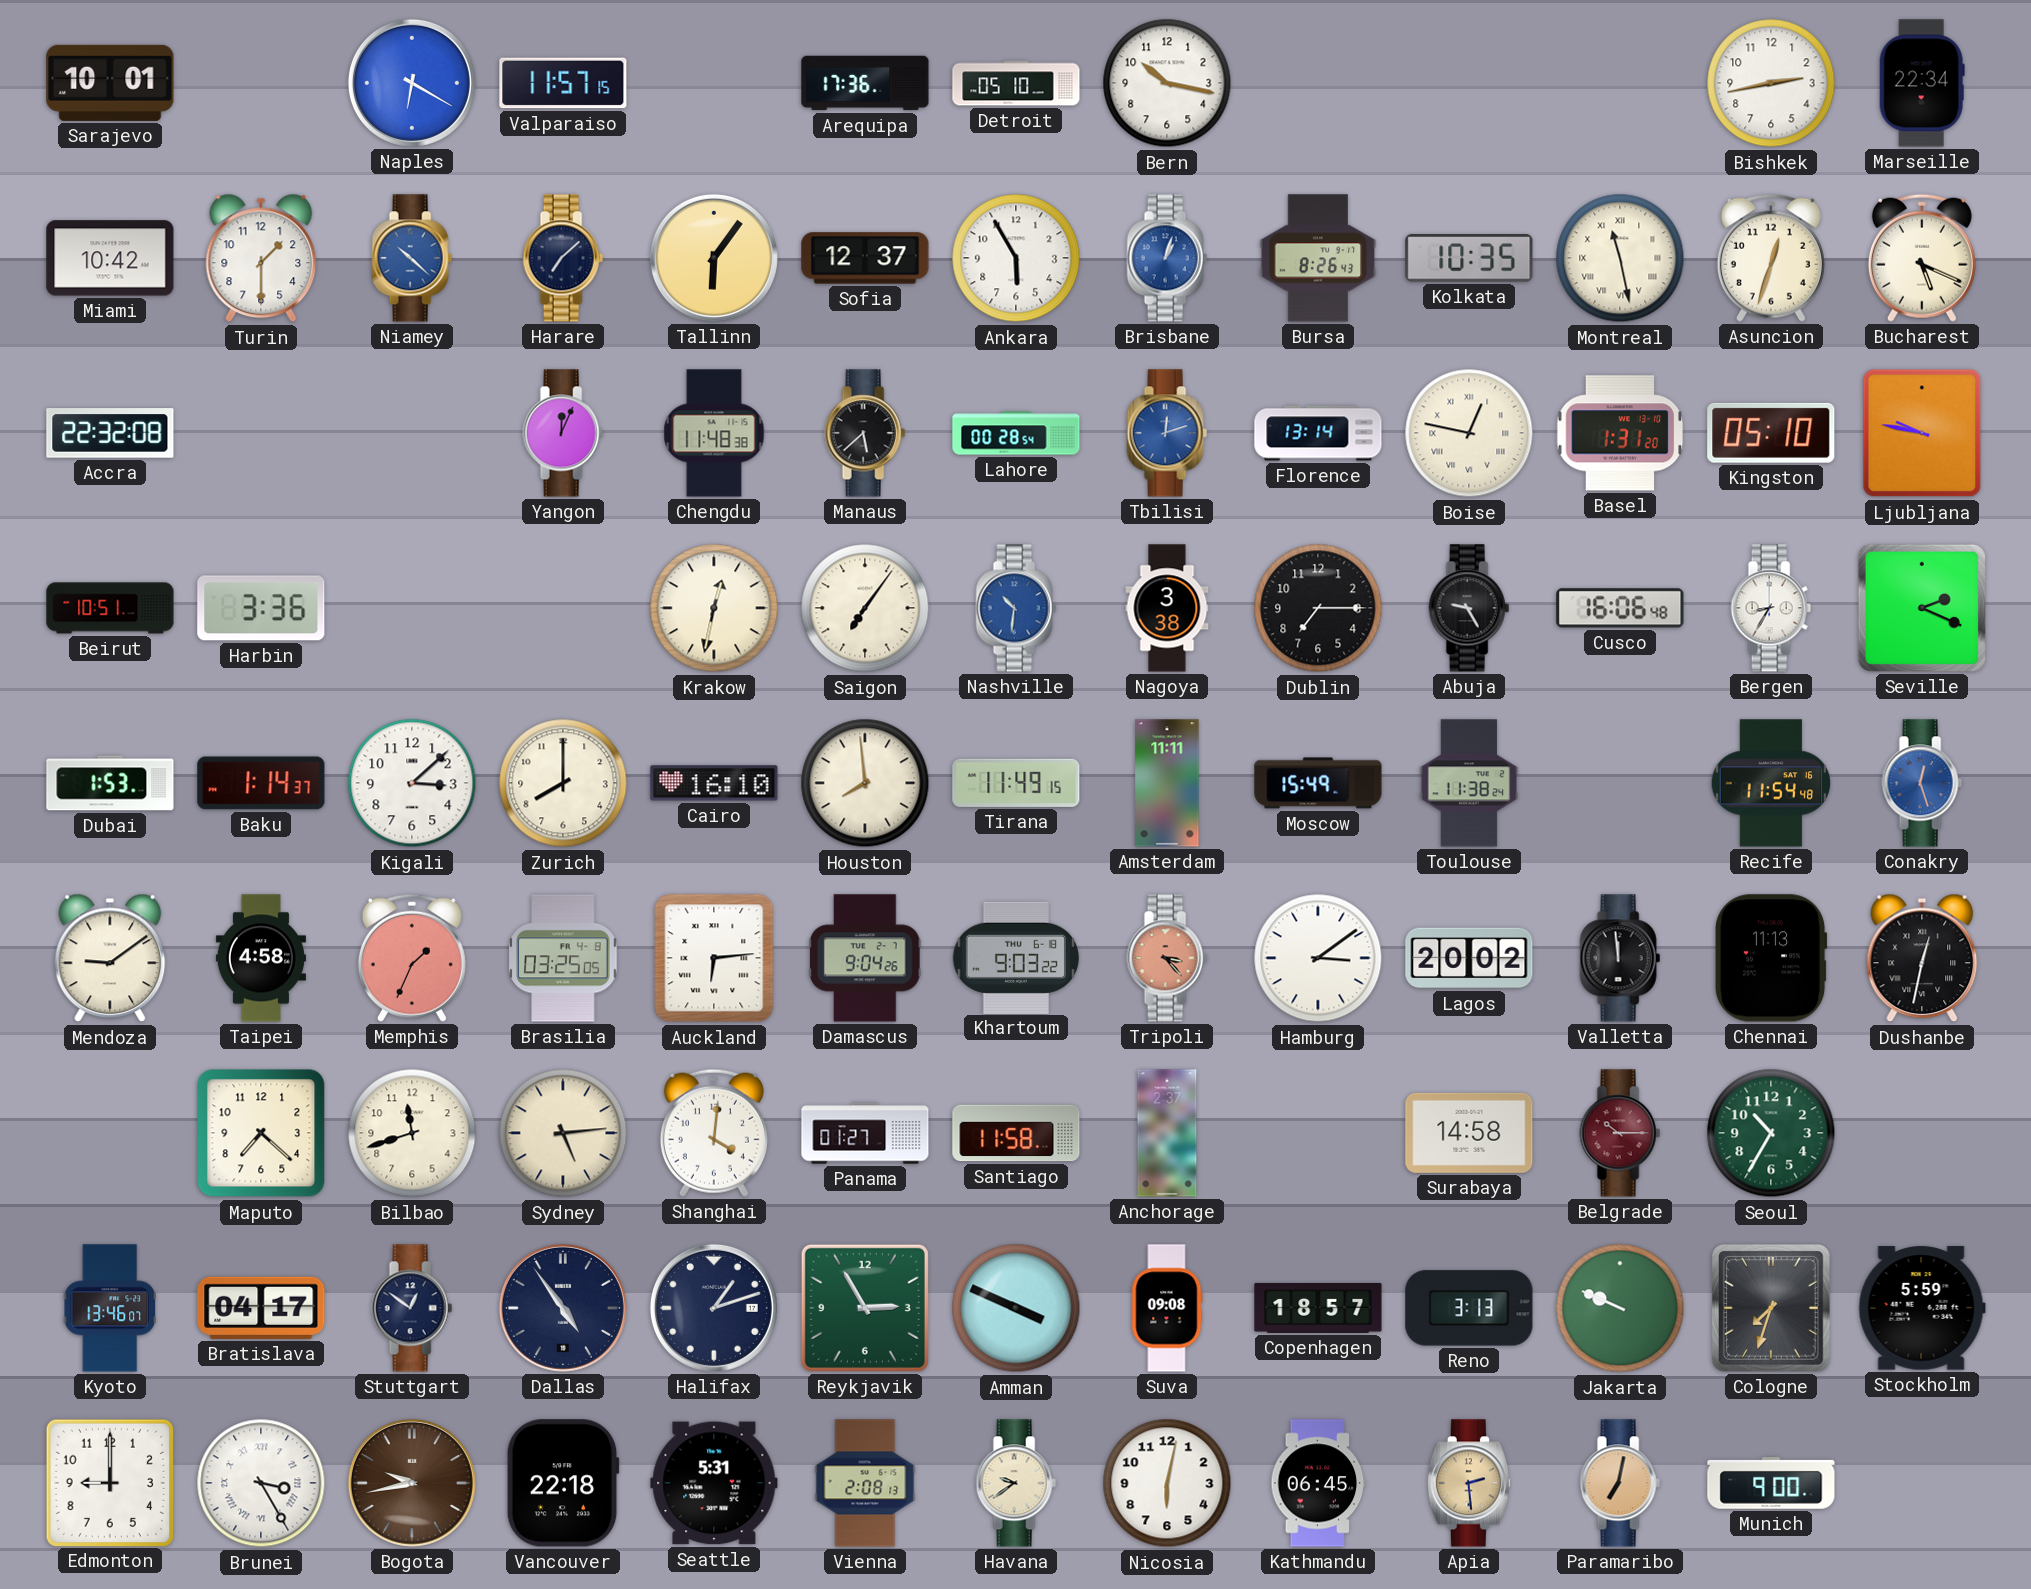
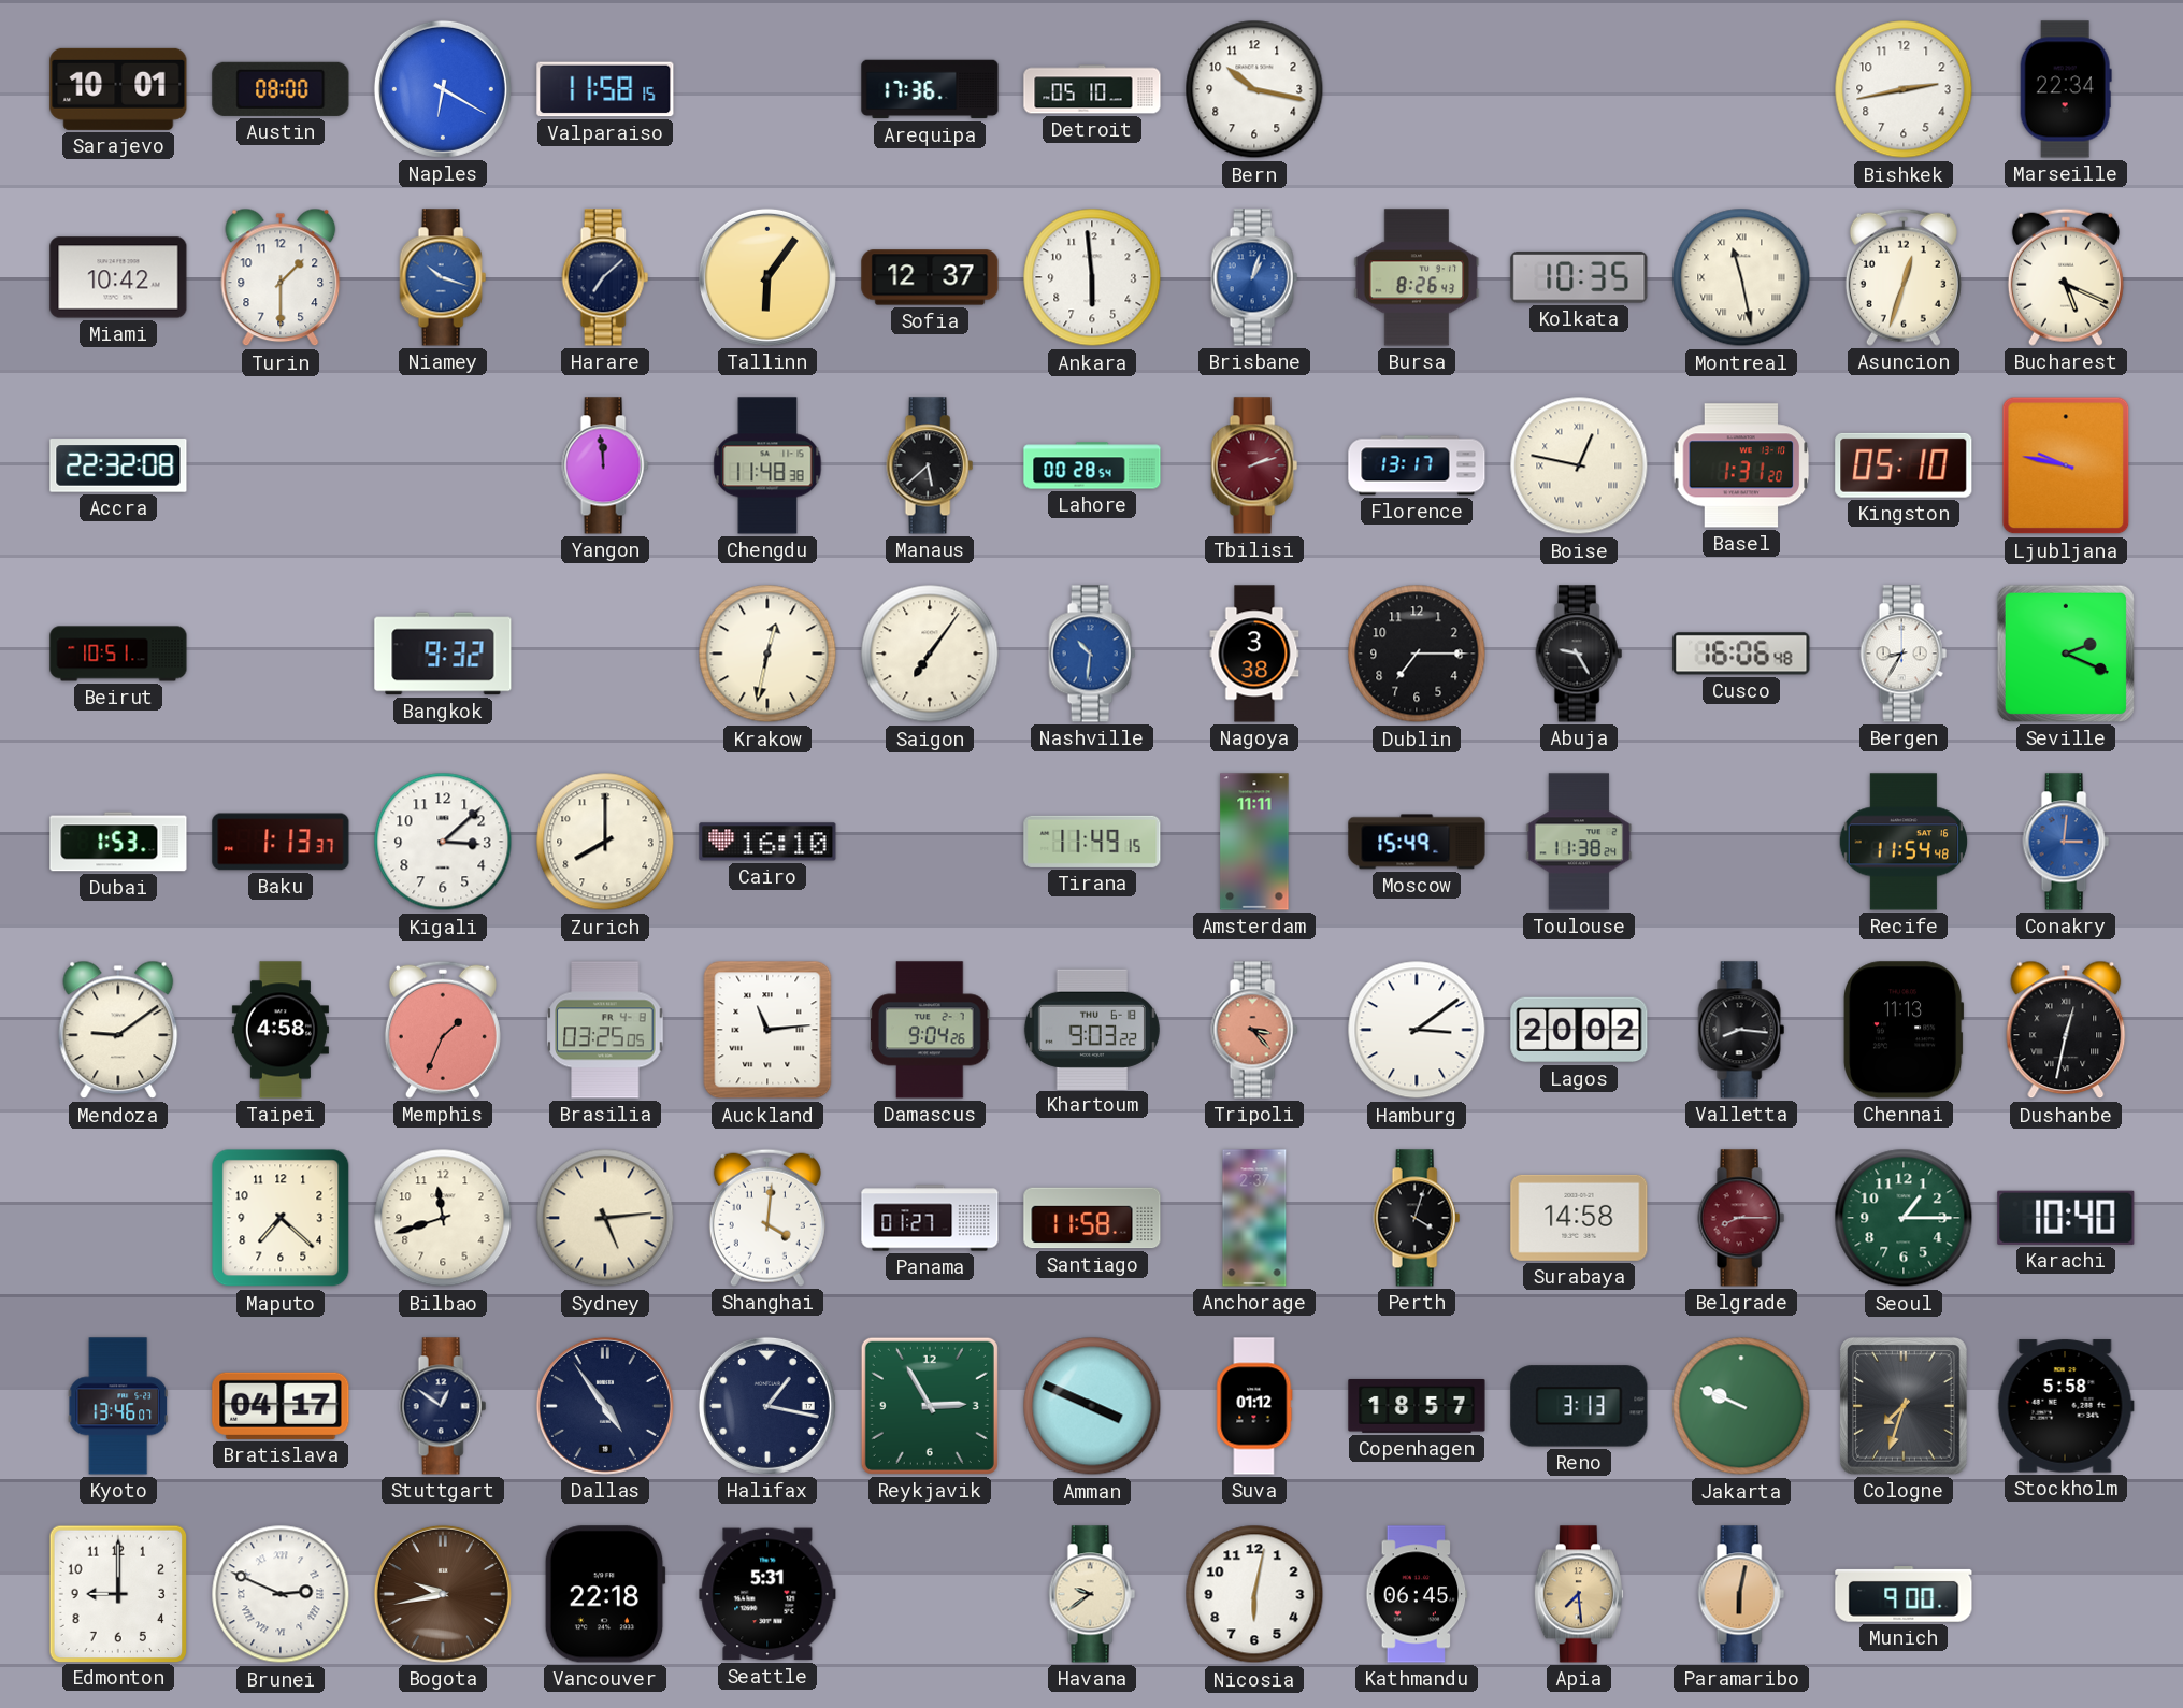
Austin: none -> 08:00 (281, 89)
Valparaiso: 11:57 -> 11:58 (605, 89)
Niamey: 10:22 -> 10:18 (443, 277)
Ankara: 5:55 -> 5:59 (1092, 277)
Yangon: 12:04 -> 11:59 (605, 465)
Tbilisi: 12:12 -> 2:12 (1254, 465)
Tbilisi dial: blue -> burgundy (1254, 465)
Florence: 13:14 -> 13:17 (1417, 465)
Harbin: 3:36 -> none (261, 608)
Bangkok: none -> 9:32 (443, 654)
Baku: 1:14 -> 1:13 (281, 842)
Houston: 7:59 -> none (865, 783)
Conakry: 12:27 -> 3:01 (2066, 842)
Auckland: 6:14 -> 11:14 (767, 1030)
Valletta: 11:59 -> 8:16 (1741, 1030)
Perth: none -> 4:03 (1417, 1218)
Belgrade: 10:15 -> 8:15 (1741, 1218)
Seoul: 10:35 -> 1:15 (1904, 1218)
Karachi: none -> 10:40 (2066, 1218)
Halifax: 1:12 -> 1:17 (767, 1406)
Suva: 09:08 -> 01:12 (1254, 1406)
Stockholm: 5:59 -> 5:58 (2066, 1406)
Brunei: 3:25 -> 2:49 (281, 1594)
Vienna: 2:08 -> none (865, 1483)
Apia: 2:29 -> 7:29 (1579, 1594)
Paramaribo: 7:02 -> 6:02 (1741, 1594)
